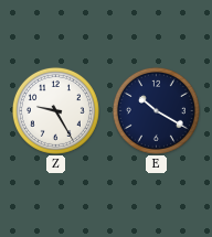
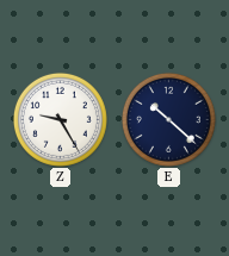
E: 10:20 -> 10:22 (168, 119)
